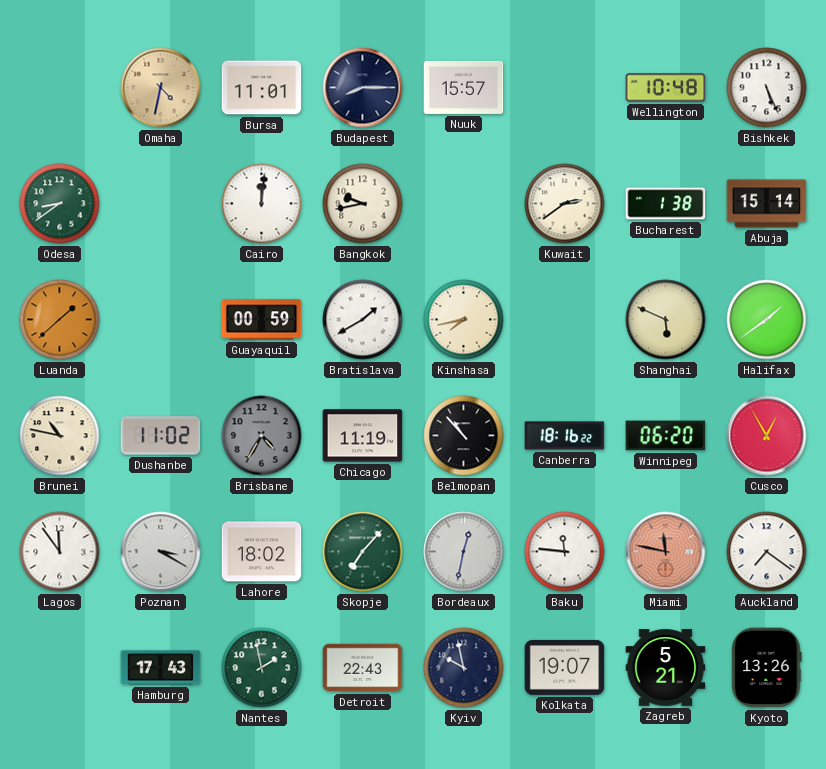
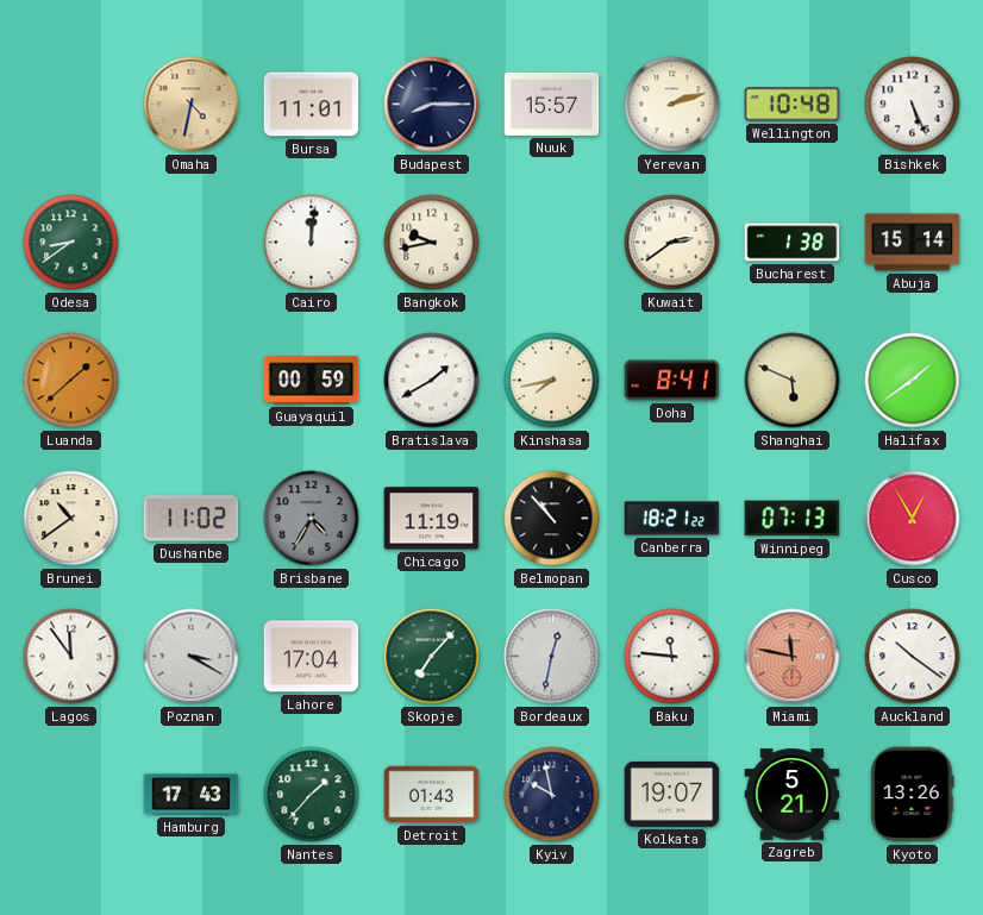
Yerevan: none -> 2:12 (672, 105)
Doha: none -> 8:41 (672, 381)
Brunei: 10:47 -> 10:39 (71, 519)
Canberra: 18:16 -> 18:21 (672, 519)
Winnipeg: 06:20 -> 07:13 (793, 519)
Lahore: 18:02 -> 17:04 (312, 657)
Auckland: 7:21 -> 10:21 (913, 657)
Nantes: 1:58 -> 1:37 (312, 795)
Detroit: 22:43 -> 01:43 (432, 795)
